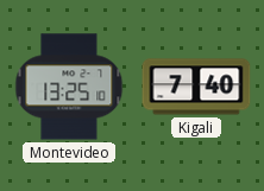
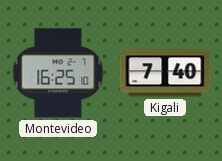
Montevideo: 13:25 -> 16:25 (58, 73)
